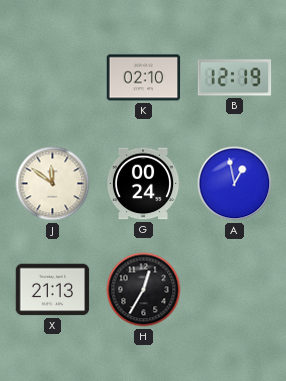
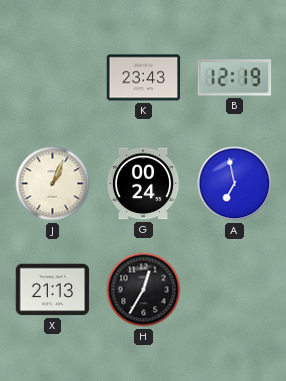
K: 02:10 -> 23:43 (144, 78)
J: 11:51 -> 1:04 (53, 184)
A: 12:58 -> 6:58 (235, 184)
